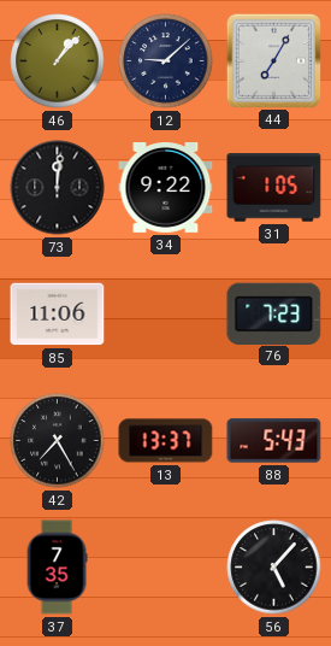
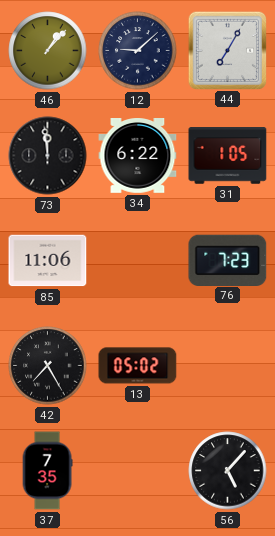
73: 12:01 -> 11:59 (48, 156)
34: 9:22 -> 6:22 (138, 156)
13: 13:37 -> 05:02 (138, 366)
88: 5:43 -> none (274, 441)
